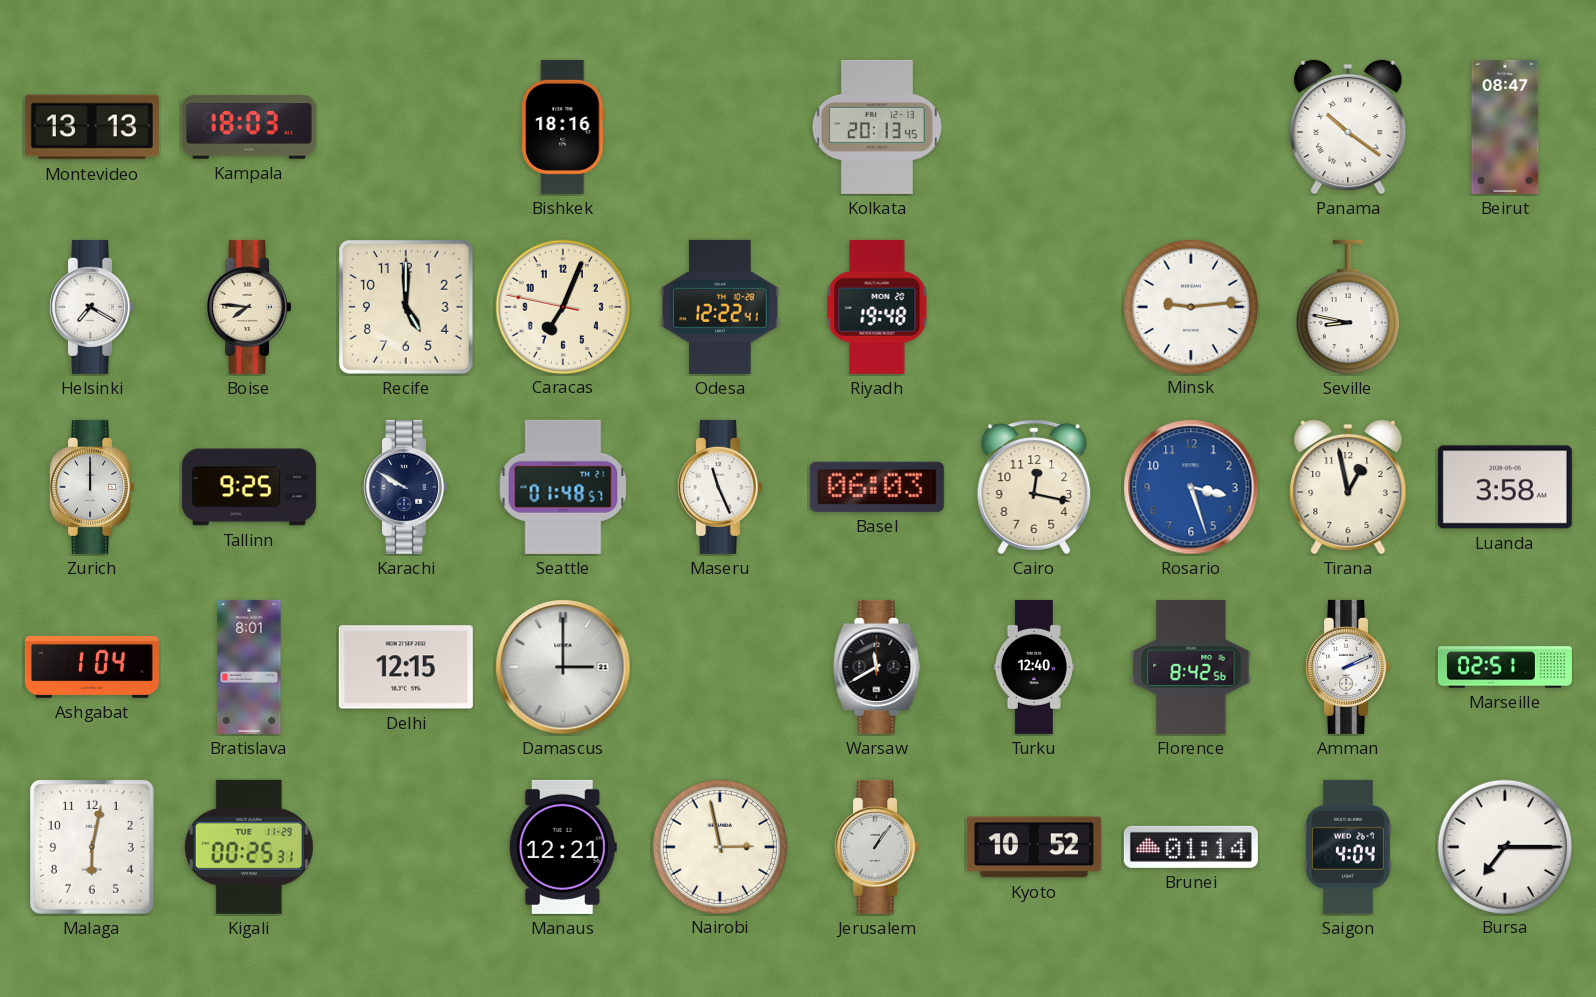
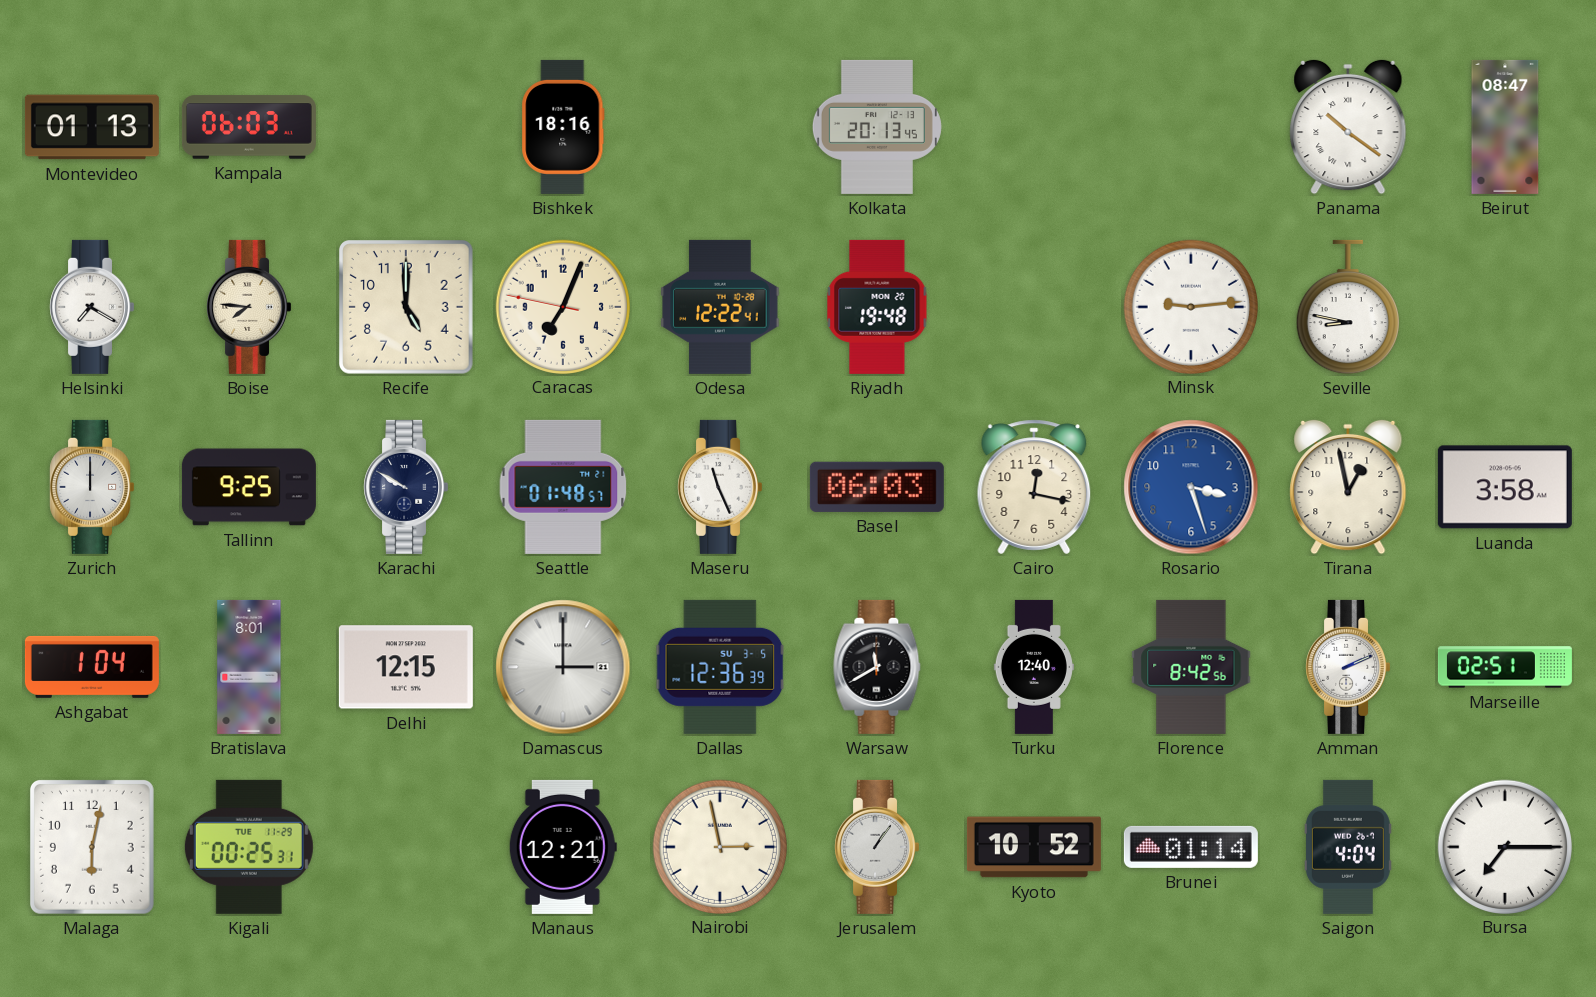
Montevideo: 13:13 -> 01:13 (92, 127)
Kampala: 18:03 -> 06:03 (249, 127)
Dallas: none -> 12:36 (720, 667)
